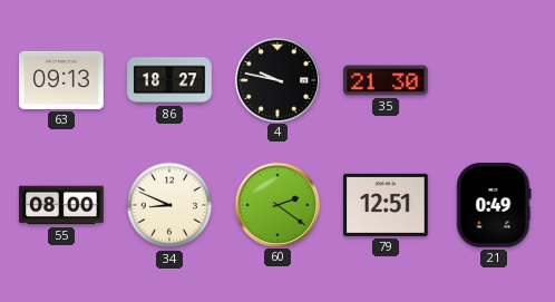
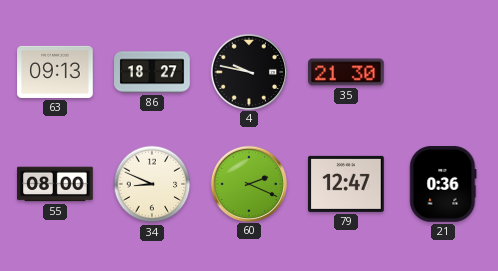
60: 2:21 -> 2:19 (248, 183)
79: 12:51 -> 12:47 (346, 184)
21: 0:49 -> 0:36 (443, 184)
